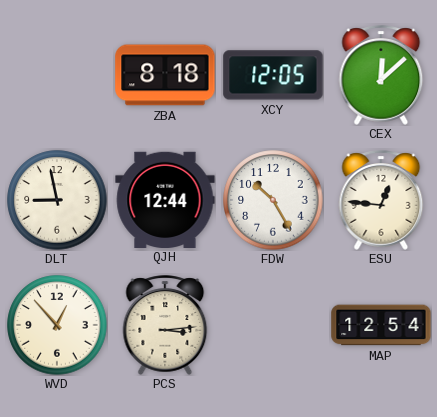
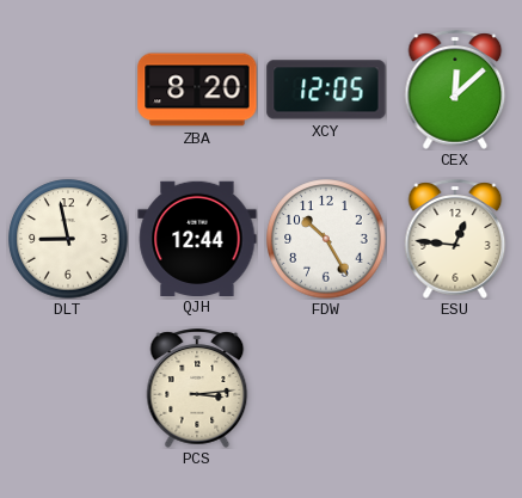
ZBA: 8:18 -> 8:20 (197, 90)
WVD: 12:53 -> none (57, 325)
MAP: 12:54 -> none (381, 325)
